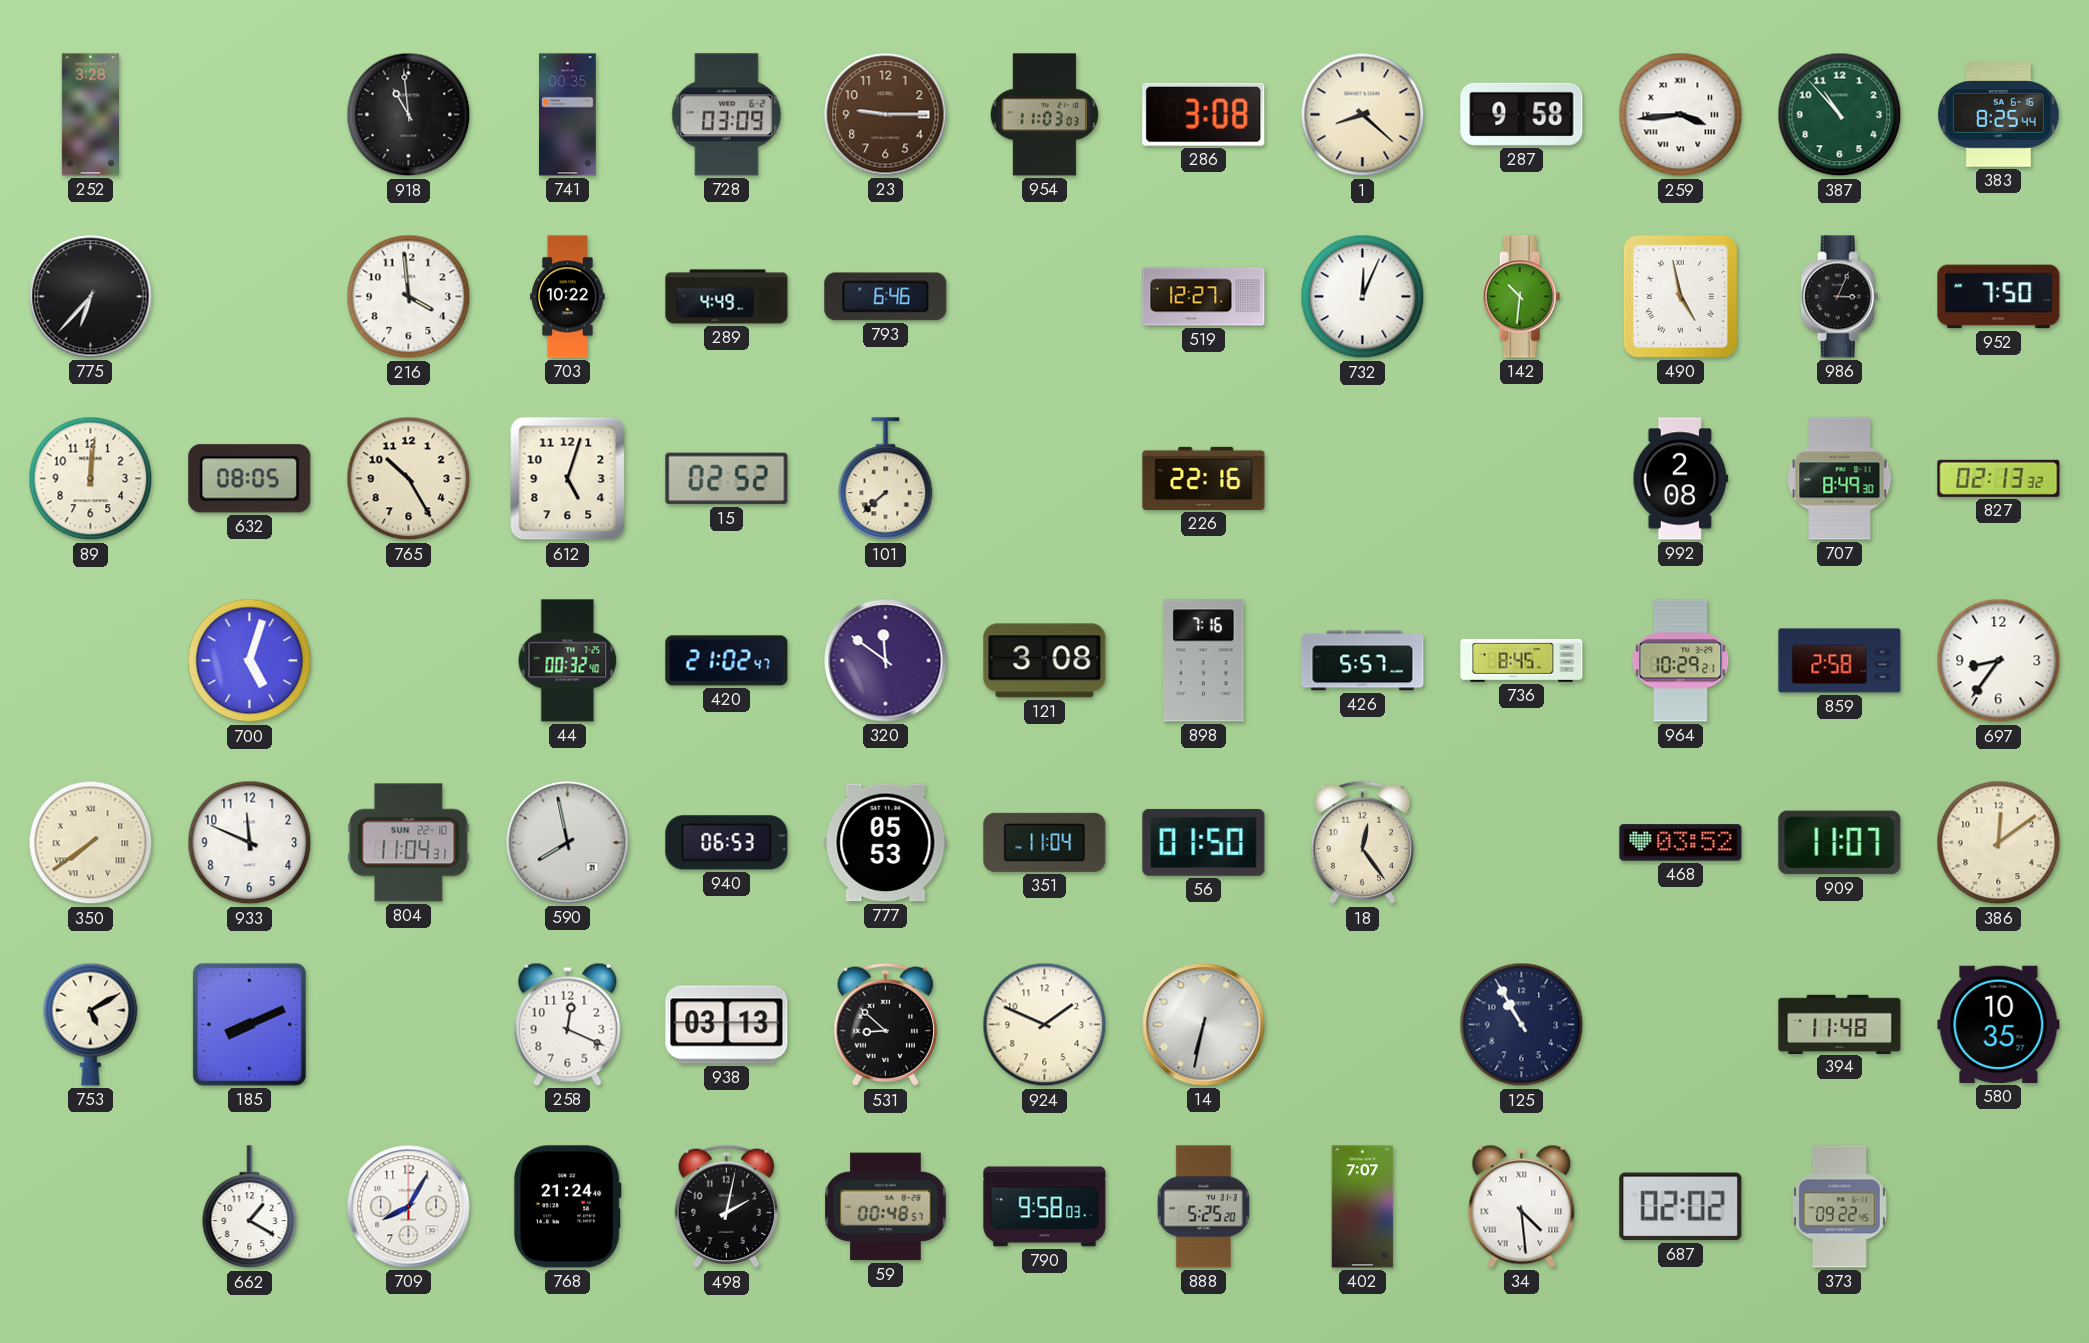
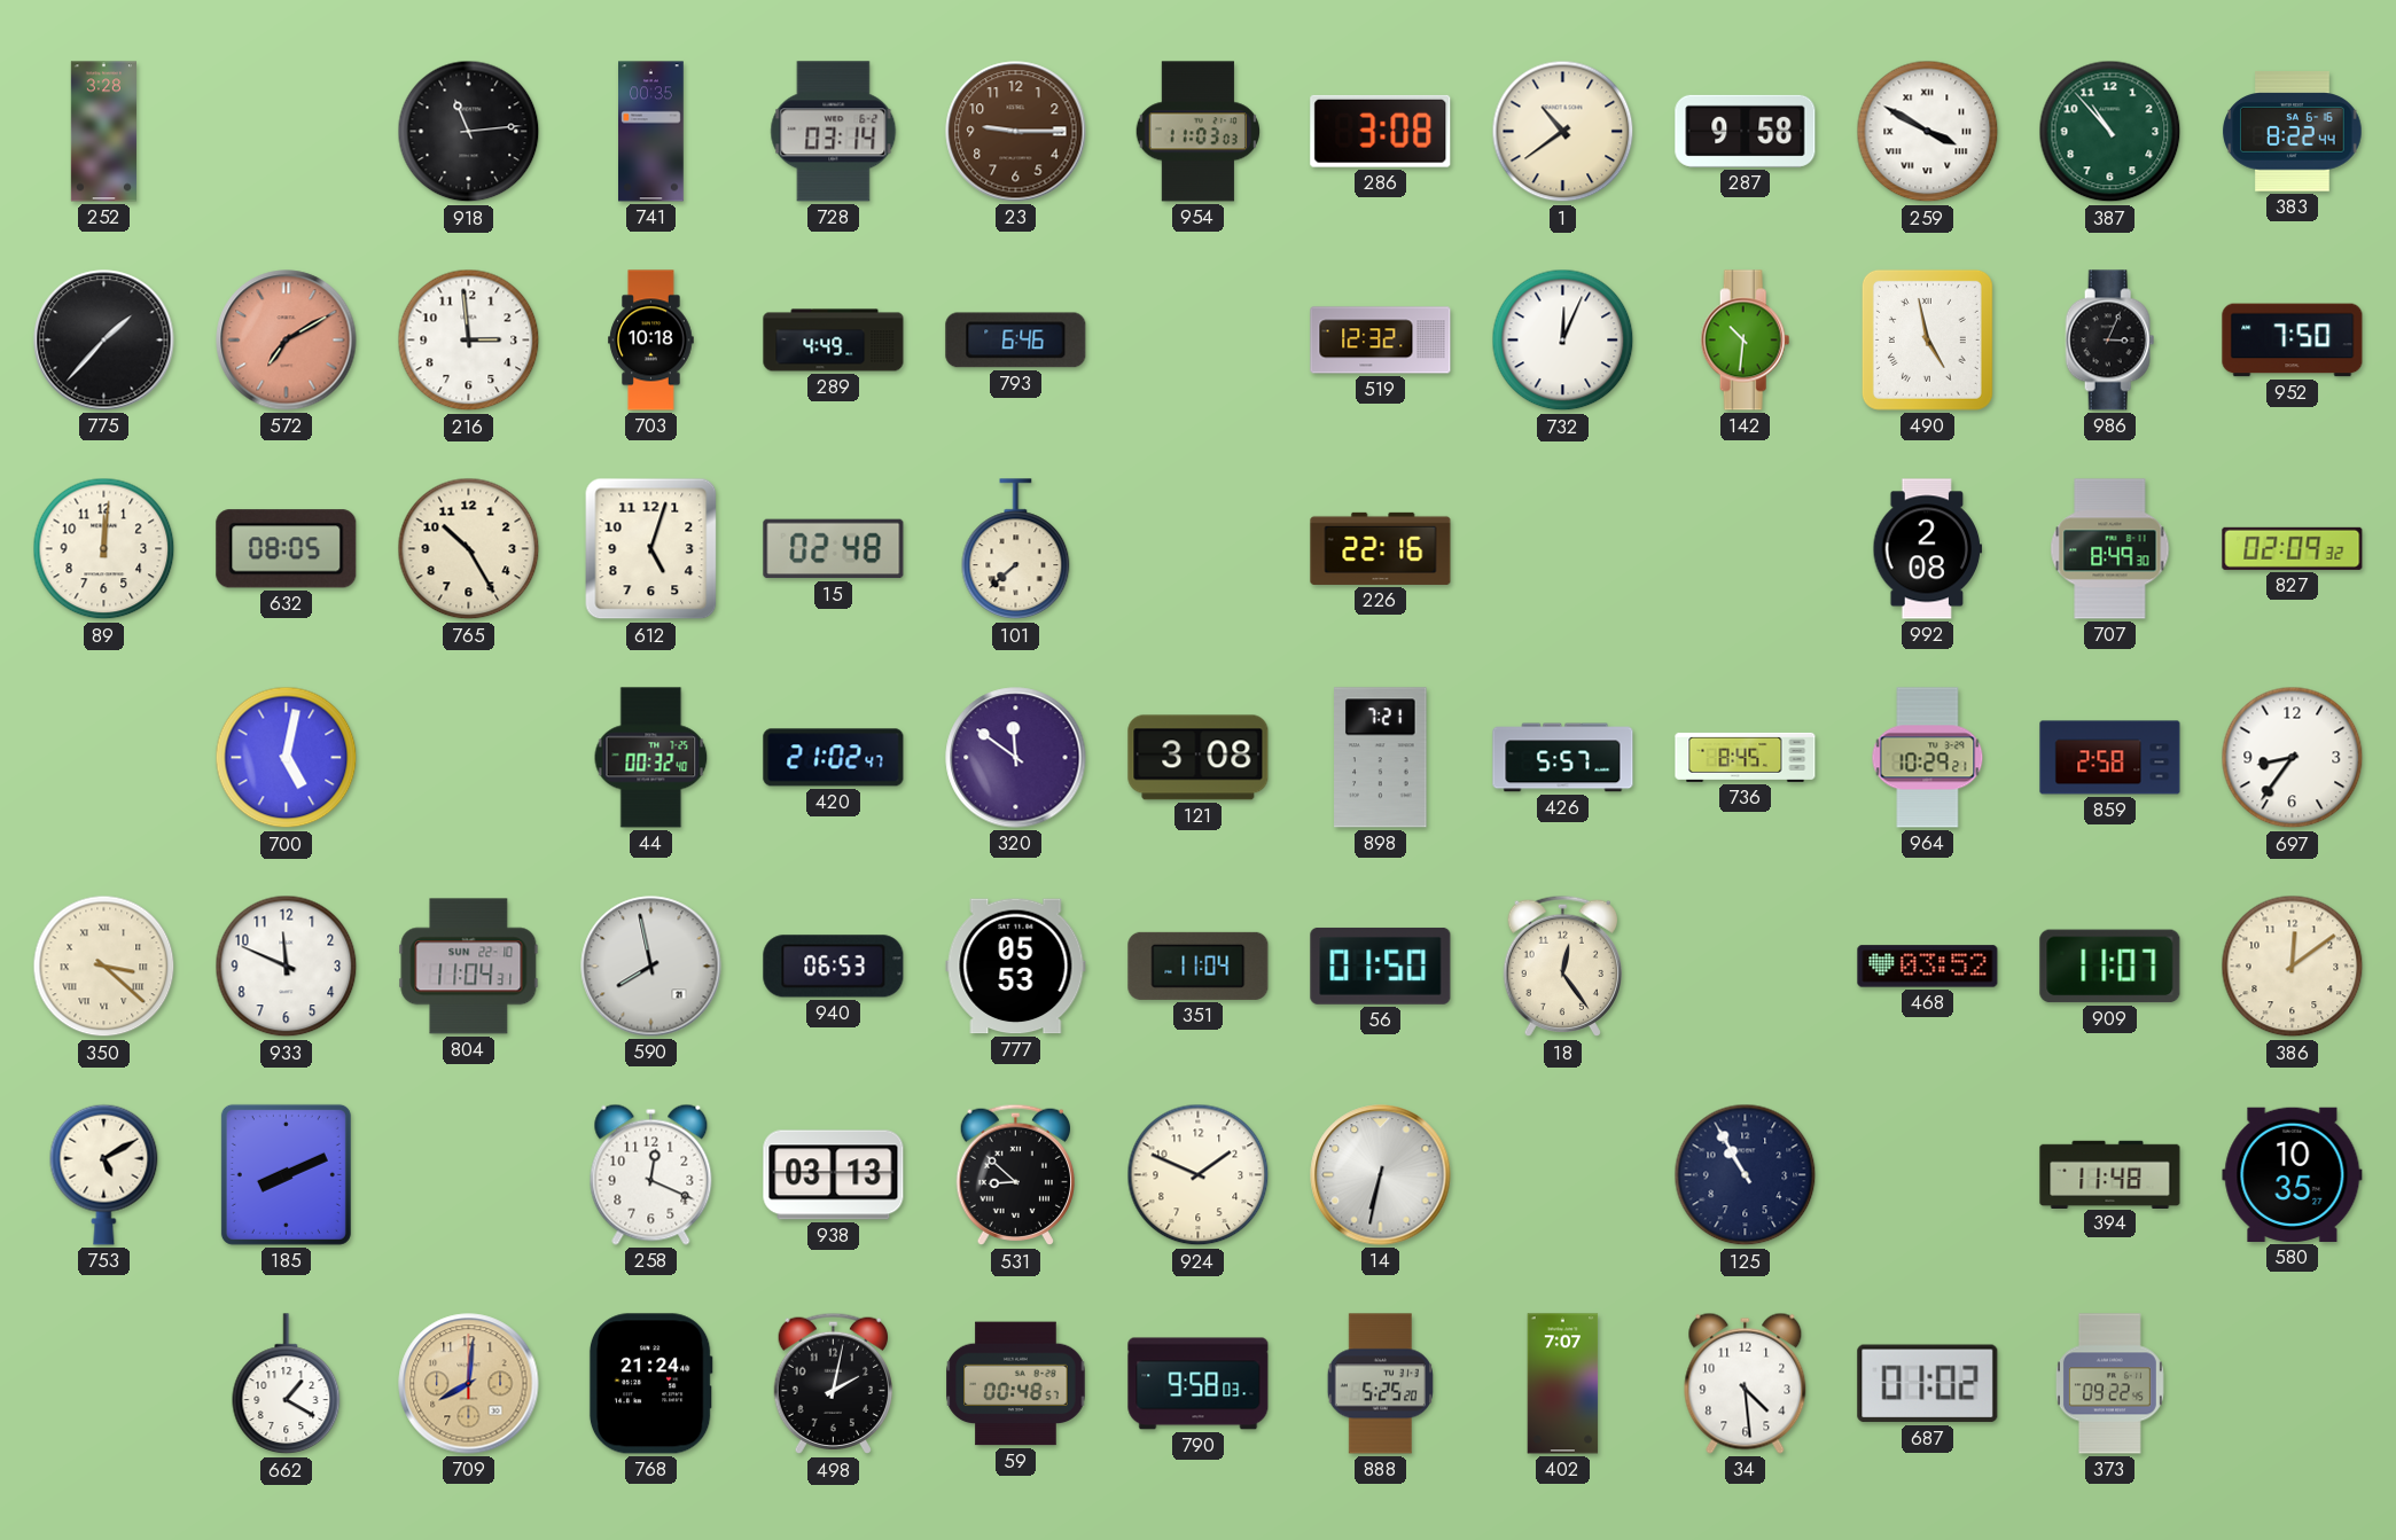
918: 10:59 -> 11:14 (469, 132)
728: 03:09 -> 03:14 (834, 132)
1: 8:22 -> 10:39 (1563, 132)
259: 3:44 -> 3:50 (1928, 132)
383: 8:25 -> 8:22 (2293, 132)
775: 6:37 -> 1:37 (104, 341)
572: none -> 7:10 (287, 341)
216: 3:59 -> 2:59 (469, 341)
703: 10:22 -> 10:18 (651, 341)
519: 12:27 -> 12:32 (1381, 341)
15: 02:52 -> 02:48 (834, 549)
827: 02:13 -> 02:09 (2293, 548)
700: 5:03 -> 5:02 (287, 758)
898: 7:16 -> 7:21 (1381, 758)
350: 7:39 -> 3:22 (104, 967)
709: 8:05 -> 8:01 (469, 1384)
709 dial: white -> champagne (469, 1384)
34 numerals: Roman -> Arabic (1746, 1383)
687: 02:02 -> 01:02 (1928, 1384)
